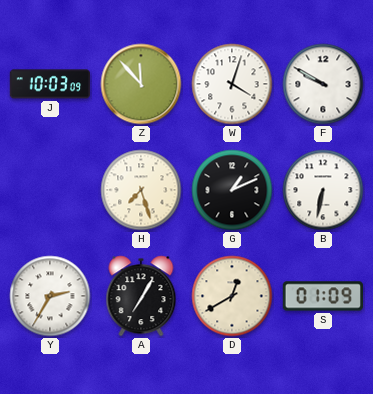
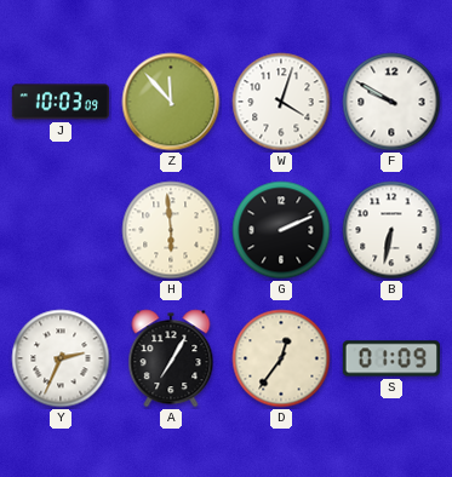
H: 7:27 -> 5:59 (171, 230)
G: 1:11 -> 2:11 (281, 230)
Y: 2:35 -> 2:34 (61, 358)
D: 12:40 -> 12:36 (281, 358)
